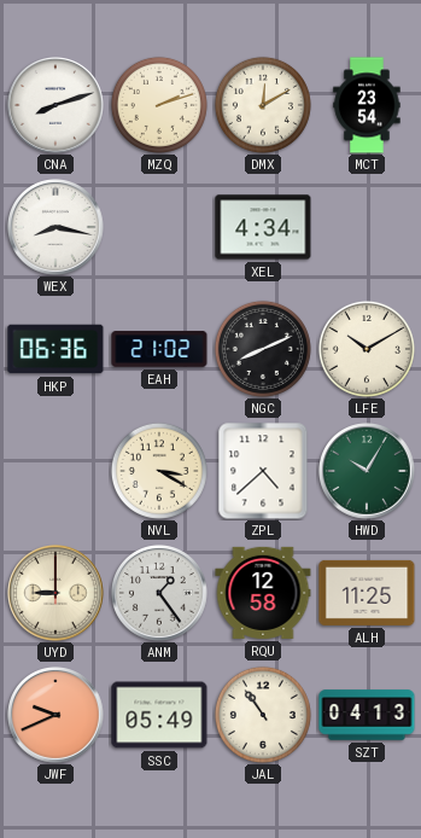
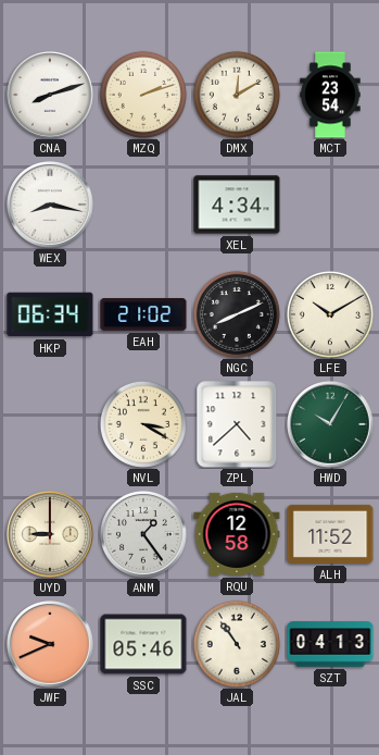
HKP: 06:36 -> 06:34 (50, 314)
ALH: 11:25 -> 11:52 (330, 534)
SSC: 05:49 -> 05:46 (143, 644)
